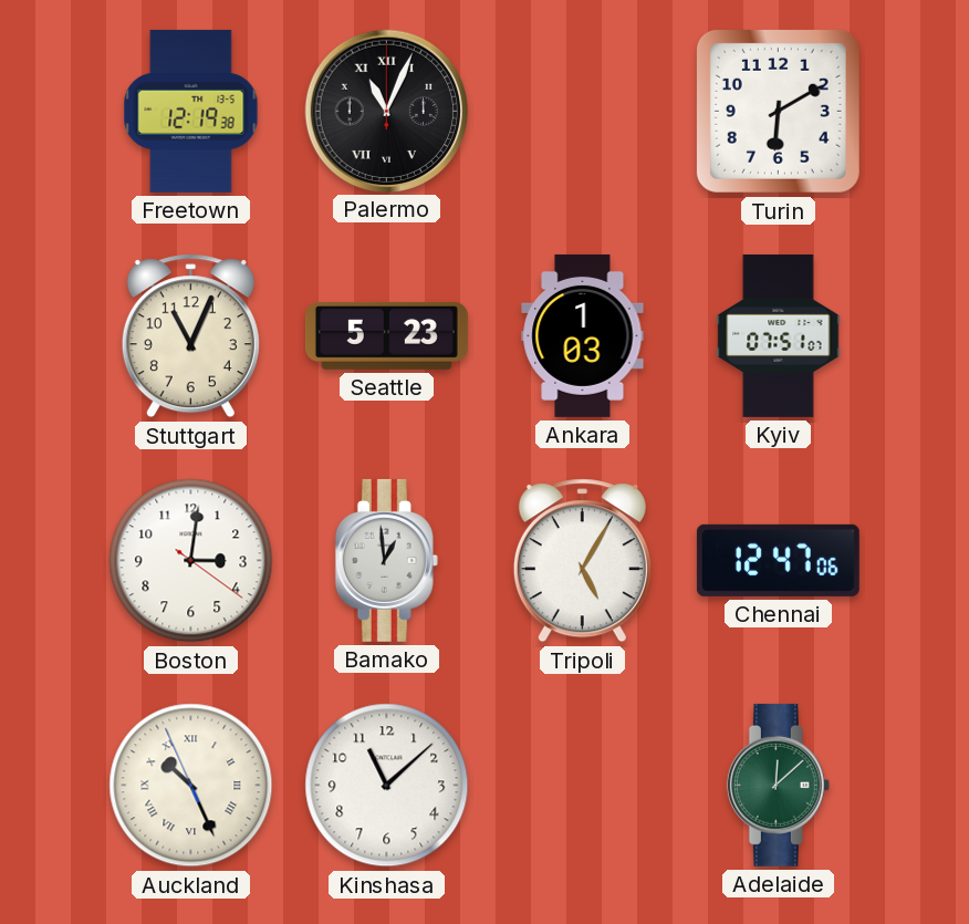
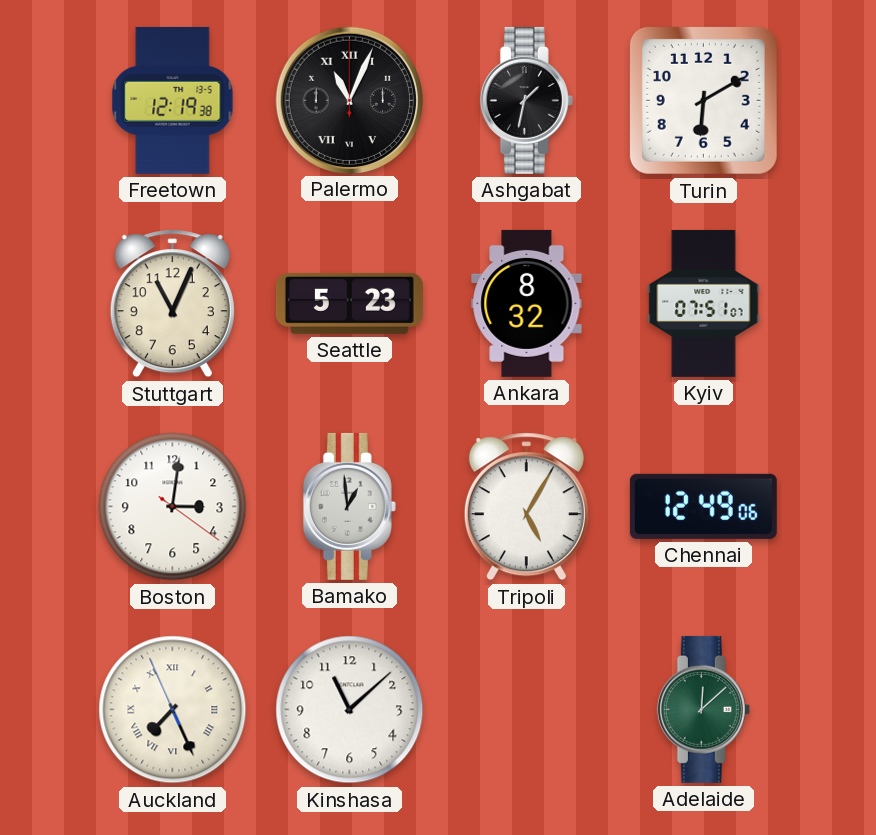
Ashgabat: none -> 1:32 (526, 100)
Ankara: 1:03 -> 8:32 (527, 303)
Chennai: 12:47 -> 12:49 (703, 506)
Auckland: 10:25 -> 7:25 (173, 710)
